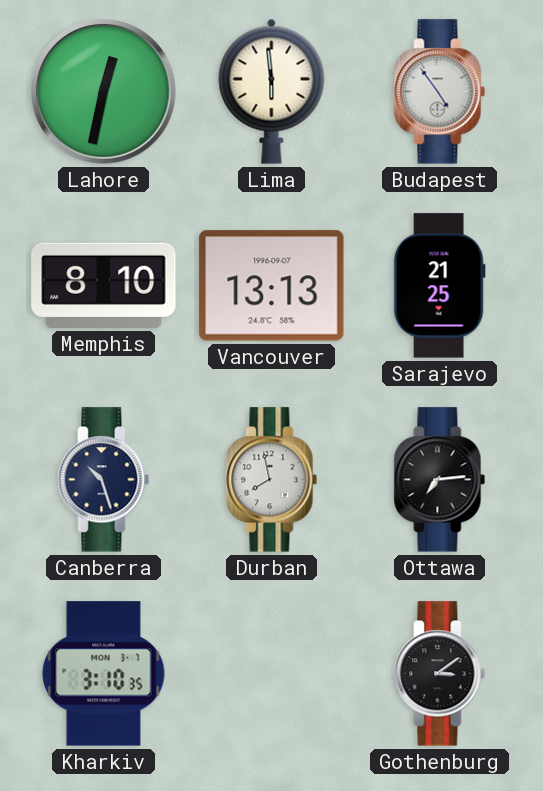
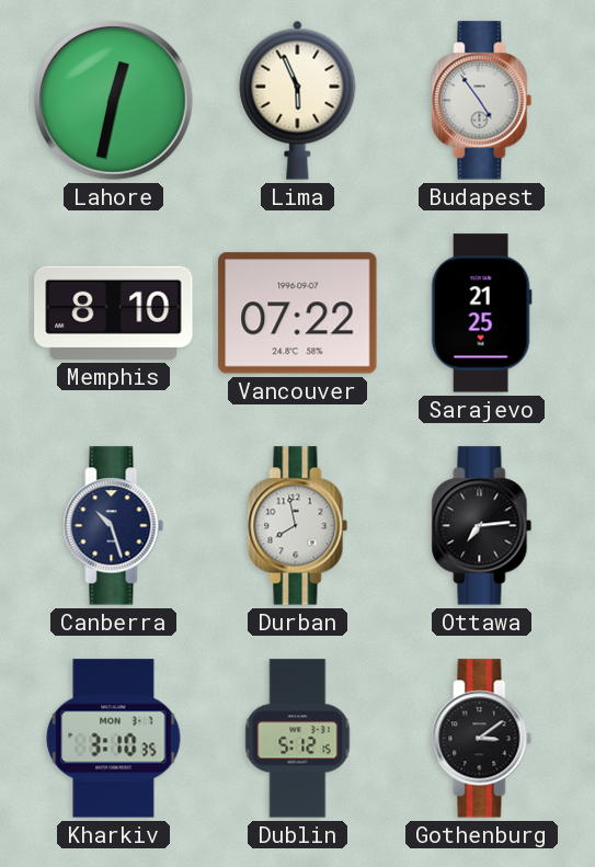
Lima: 5:59 -> 5:56 (298, 100)
Vancouver: 13:13 -> 07:22 (298, 313)
Dublin: none -> 5:12 (298, 739)
